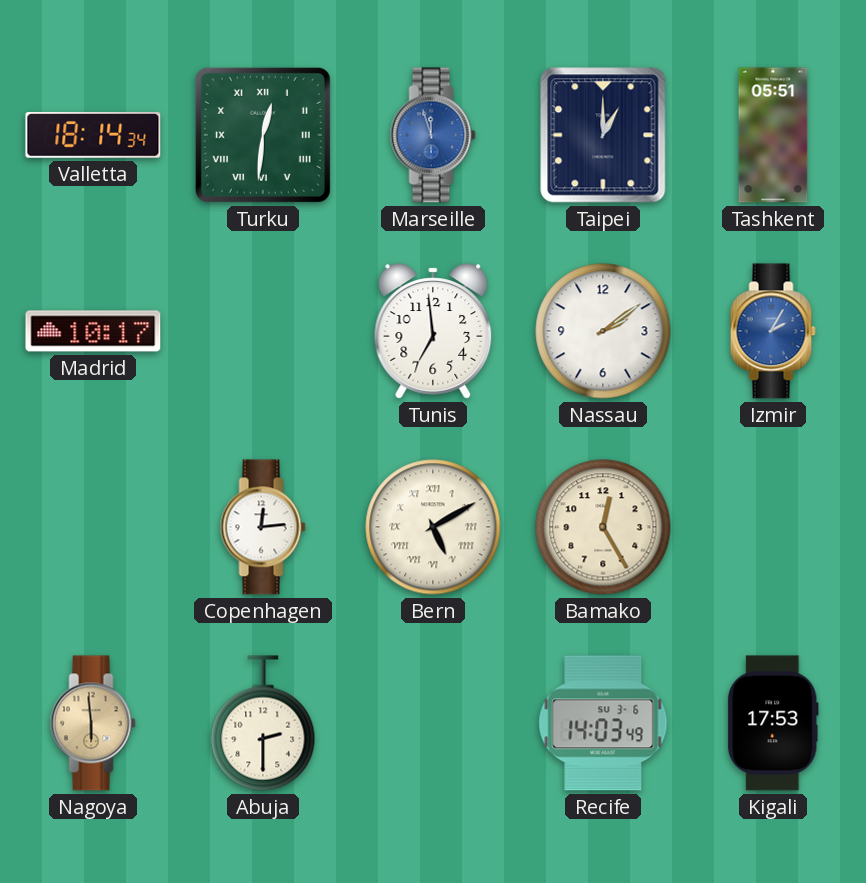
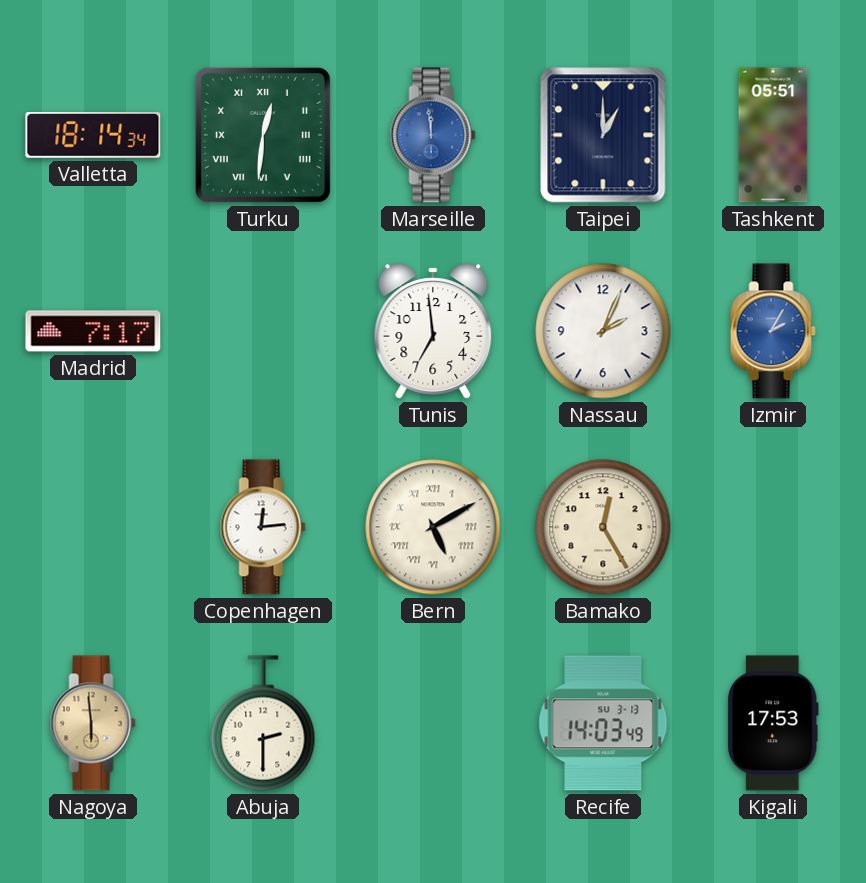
Marseille: 11:57 -> 11:59 (433, 135)
Madrid: 10:17 -> 7:17 (93, 331)
Nassau: 2:09 -> 2:04 (603, 331)
Recife date: SU 3-6 -> SU 3-13 (603, 723)
